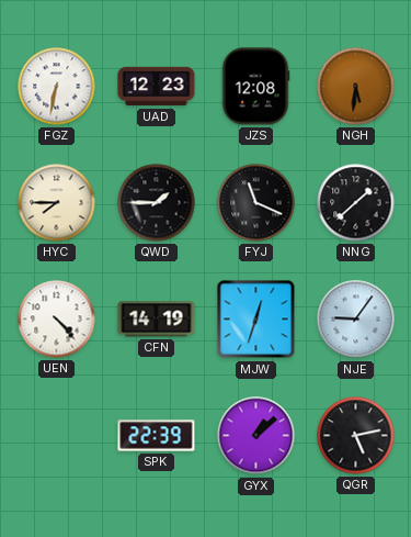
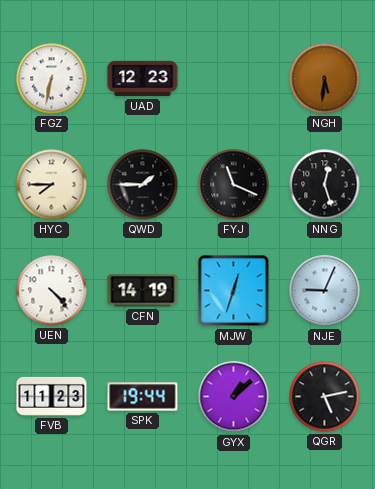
JZS: 12:08 -> none (255, 87)
NNG: 1:38 -> 12:27 (325, 185)
NJE: 9:06 -> 9:04 (325, 291)
FVB: none -> 11:23 (52, 396)
SPK: 22:39 -> 19:44 (143, 397)
